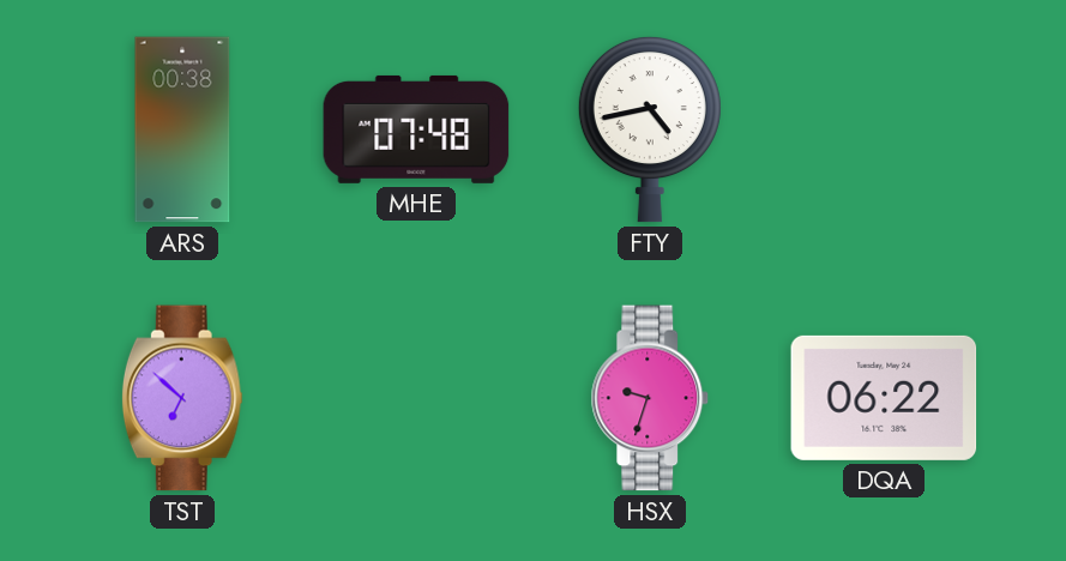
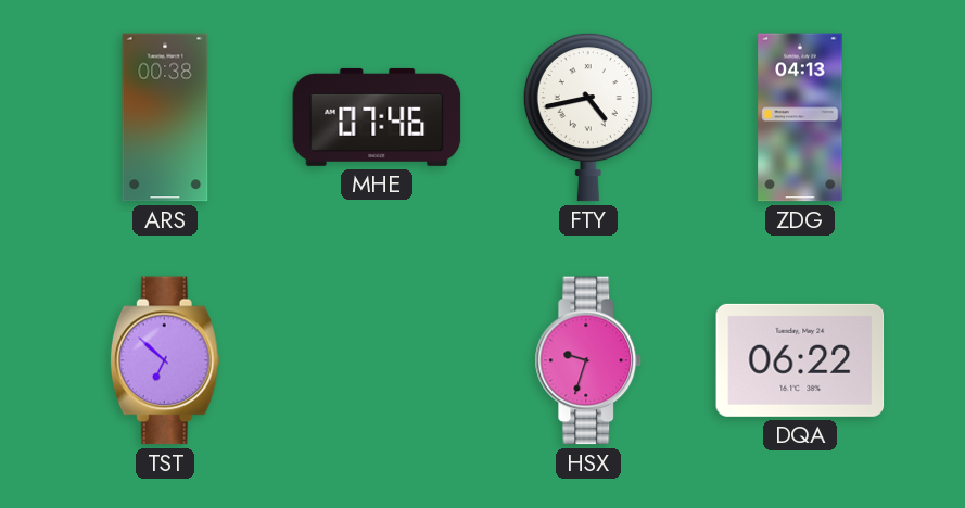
MHE: 07:48 -> 07:46 (377, 117)
ZDG: none -> 04:13 (800, 117)
